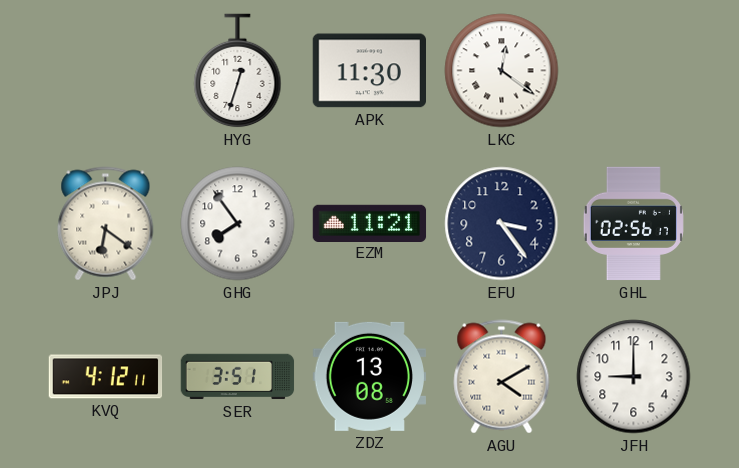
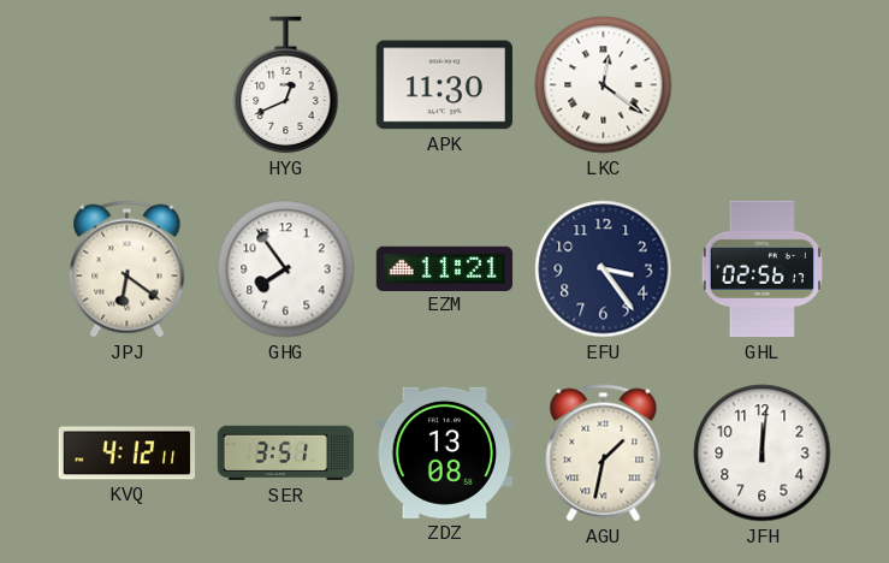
HYG: 12:33 -> 12:41 (286, 85)
AGU: 4:10 -> 1:32 (604, 454)
JFH: 9:00 -> 12:01 (763, 454)
